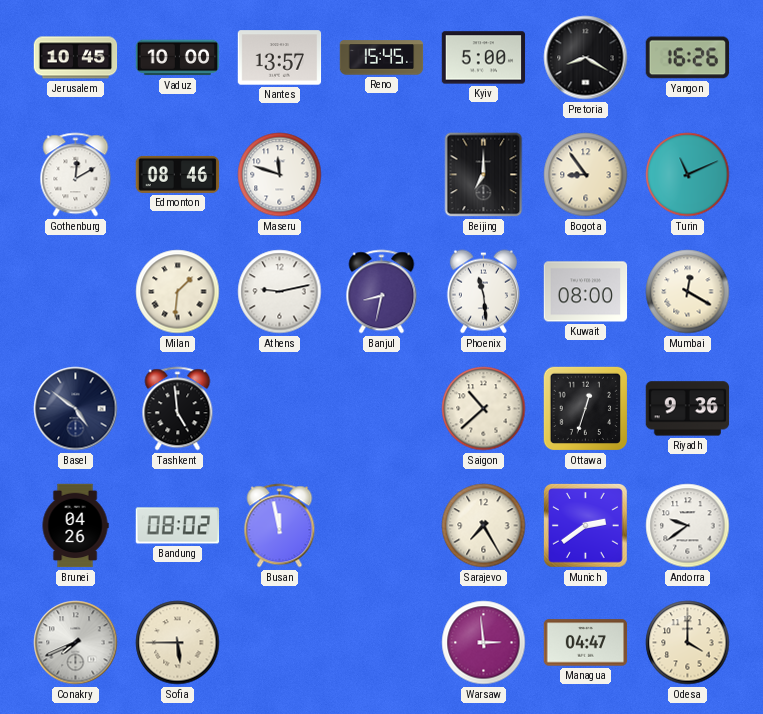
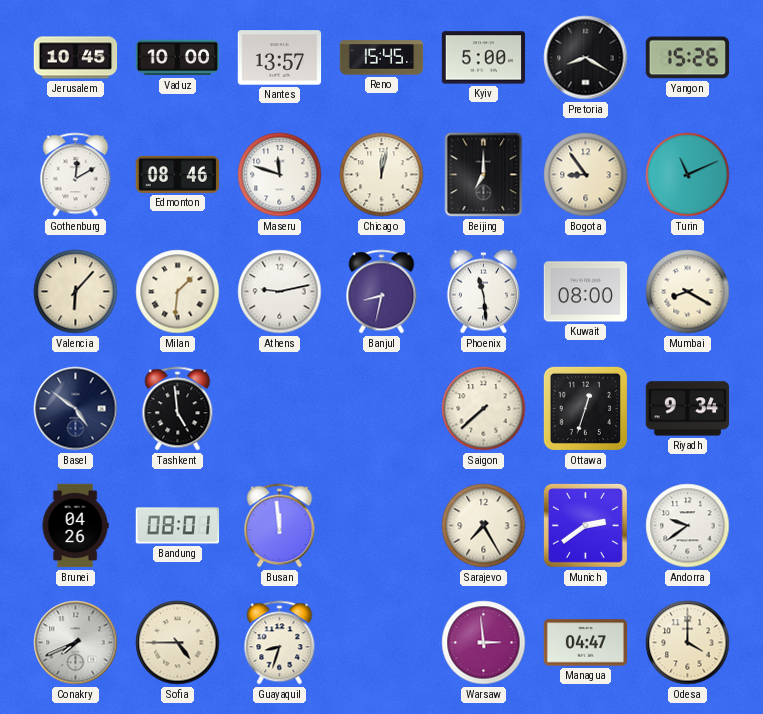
Yangon: 16:26 -> 15:26 (688, 58)
Chicago: none -> 12:02 (382, 175)
Valencia: none -> 6:07 (76, 292)
Mumbai: 12:20 -> 8:20 (688, 292)
Saigon: 10:38 -> 7:38 (484, 409)
Riyadh: 9:36 -> 9:34 (688, 409)
Bandung: 08:02 -> 08:01 (178, 526)
Busan: 11:58 -> 11:59 (280, 526)
Sofia: 5:45 -> 4:45 (178, 643)
Guayaquil: none -> 8:33 (280, 643)
